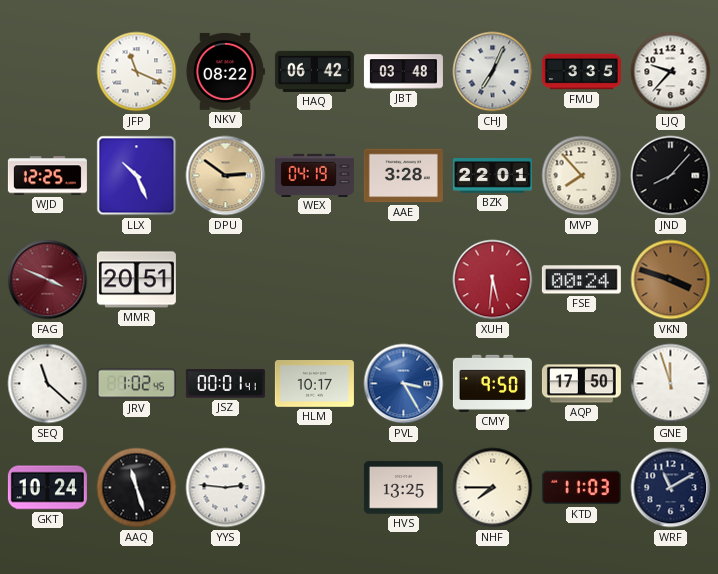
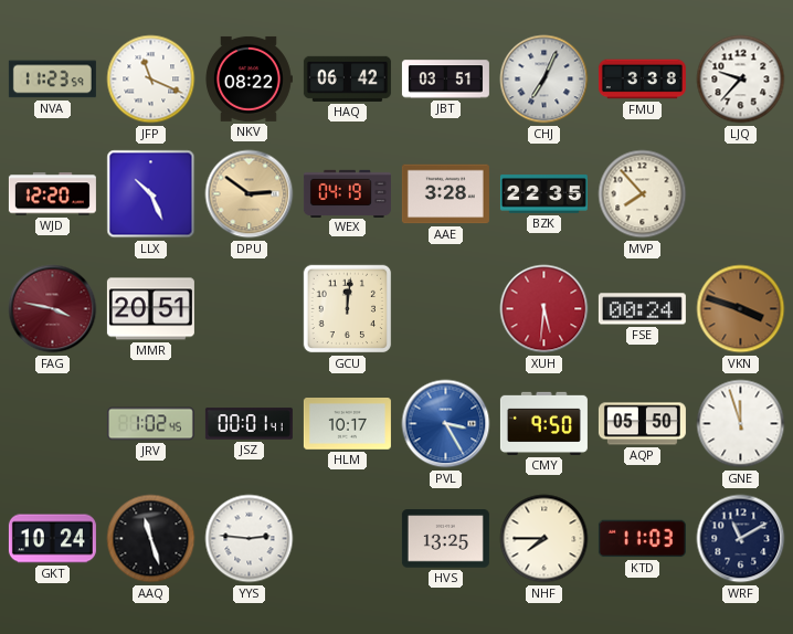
NVA: none -> 11:23 (52, 80)
JBT: 03:48 -> 03:51 (445, 80)
FMU: 3:35 -> 3:38 (642, 80)
WJD: 12:25 -> 12:20 (52, 194)
BZK: 22:01 -> 22:35 (543, 194)
JND: 8:07 -> none (671, 176)
FAG: 3:49 -> 3:47 (53, 309)
GCU: none -> 12:01 (348, 309)
SEQ: 11:22 -> none (48, 384)
AQP: 17:50 -> 05:50 (642, 424)
